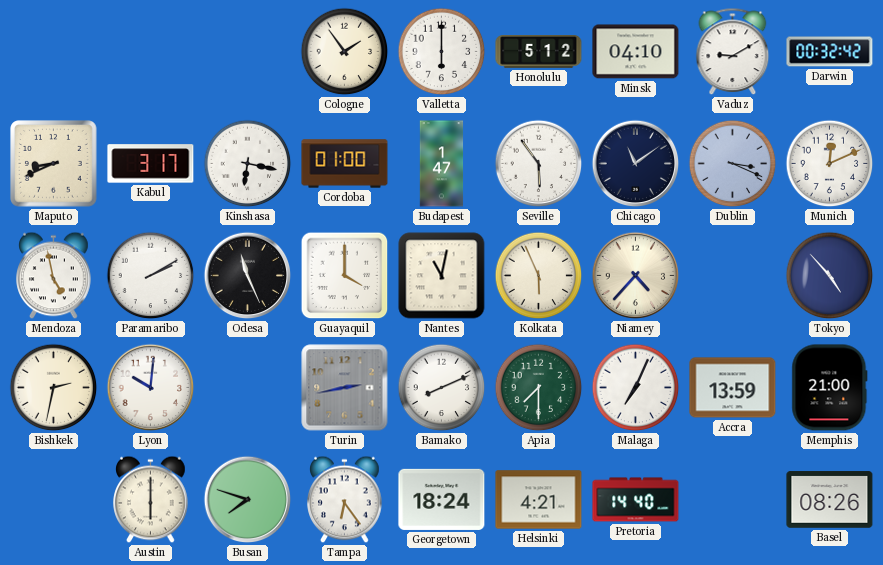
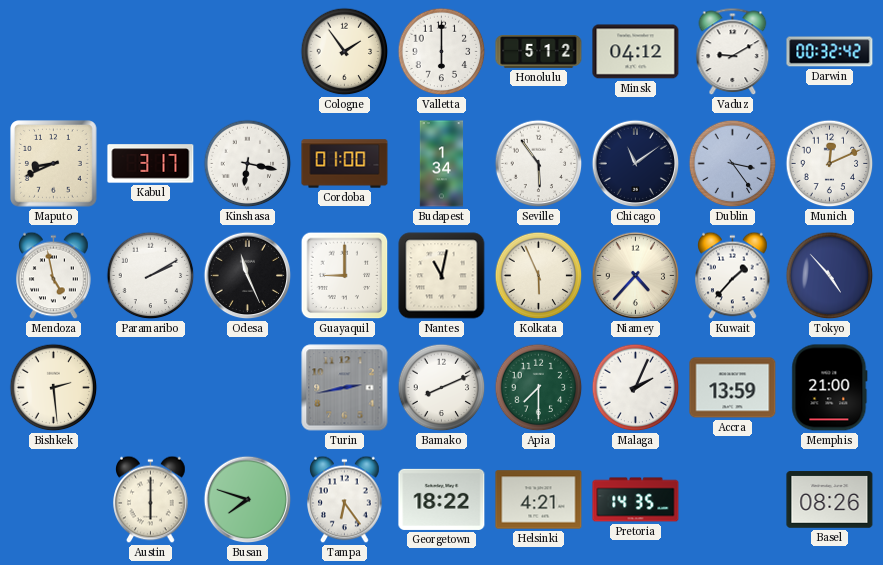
Minsk: 04:10 -> 04:12 (636, 52)
Budapest: 1:47 -> 1:34 (442, 164)
Dublin: 3:19 -> 3:24 (733, 164)
Guayaquil: 4:00 -> 9:00 (345, 276)
Kuwait: none -> 1:37 (733, 276)
Bishkek: 2:32 -> 2:29 (54, 388)
Lyon: 10:01 -> none (151, 388)
Malaga: 7:04 -> 2:04 (636, 388)
Georgetown: 18:24 -> 18:22 (442, 499)
Pretoria: 14:40 -> 14:35 (636, 500)
